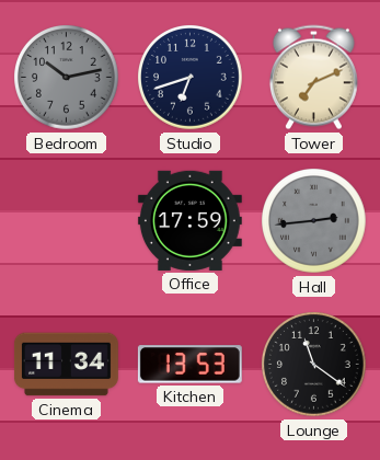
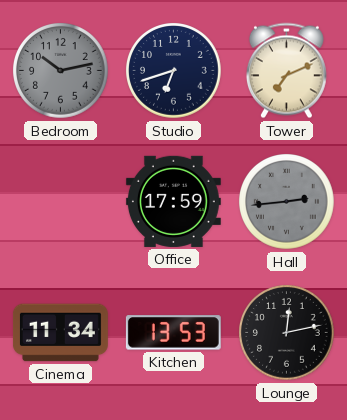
Lounge: 11:21 -> 12:13 (287, 333)
